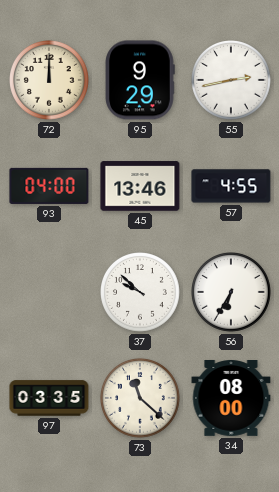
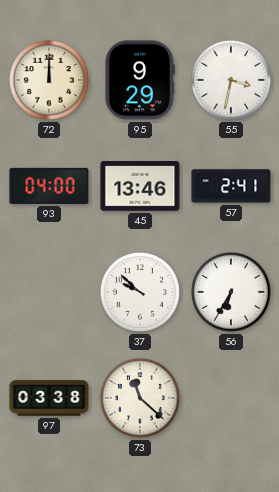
55: 2:43 -> 3:32 (232, 81)
57: 4:55 -> 2:41 (231, 186)
97: 03:35 -> 03:38 (49, 398)
34: 08:00 -> none (231, 399)
